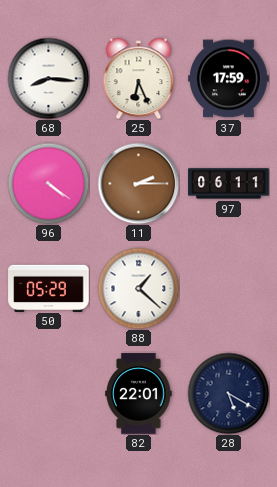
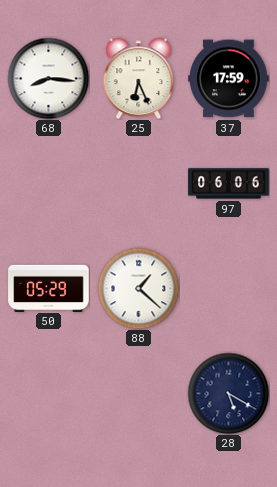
96: 4:21 -> none (48, 183)
11: 2:15 -> none (138, 183)
97: 06:11 -> 06:06 (229, 184)
82: 22:01 -> none (139, 394)
